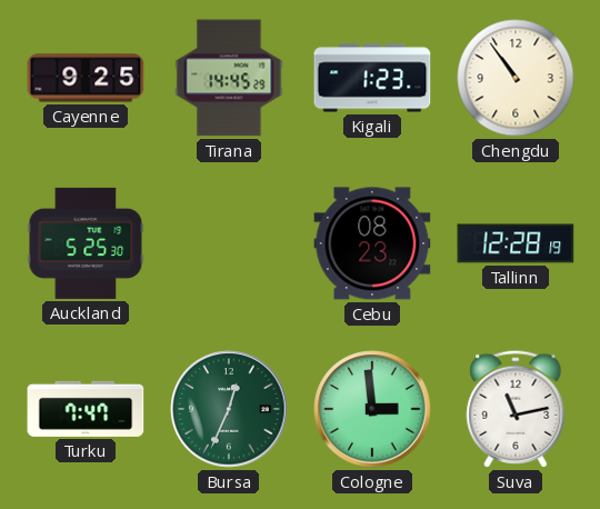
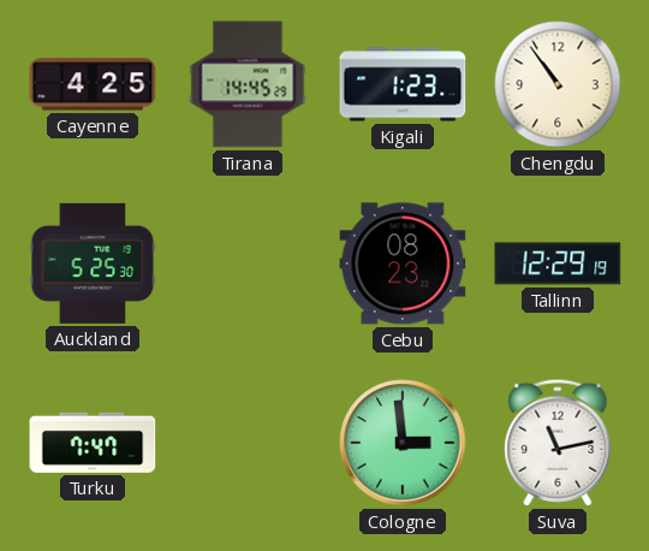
Cayenne: 9:25 -> 4:25 (93, 84)
Tallinn: 12:28 -> 12:29 (558, 263)
Bursa: 12:34 -> none (229, 409)
